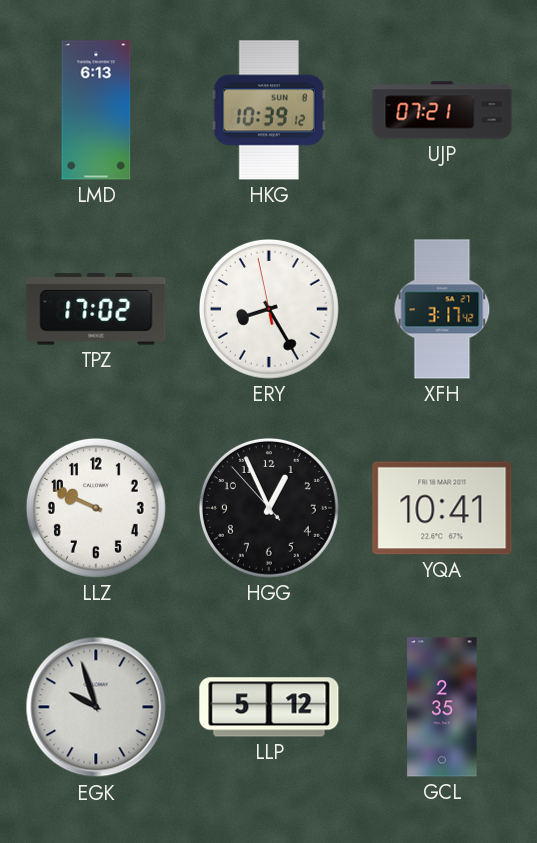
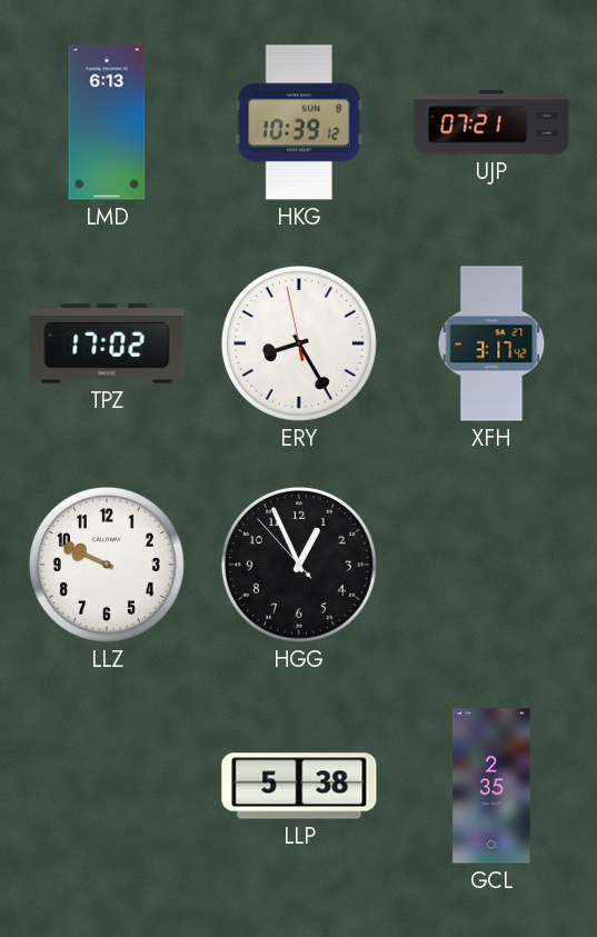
YQA: 10:41 -> none (442, 508)
EGK: 9:57 -> none (96, 707)
LLP: 5:12 -> 5:38 (299, 786)
